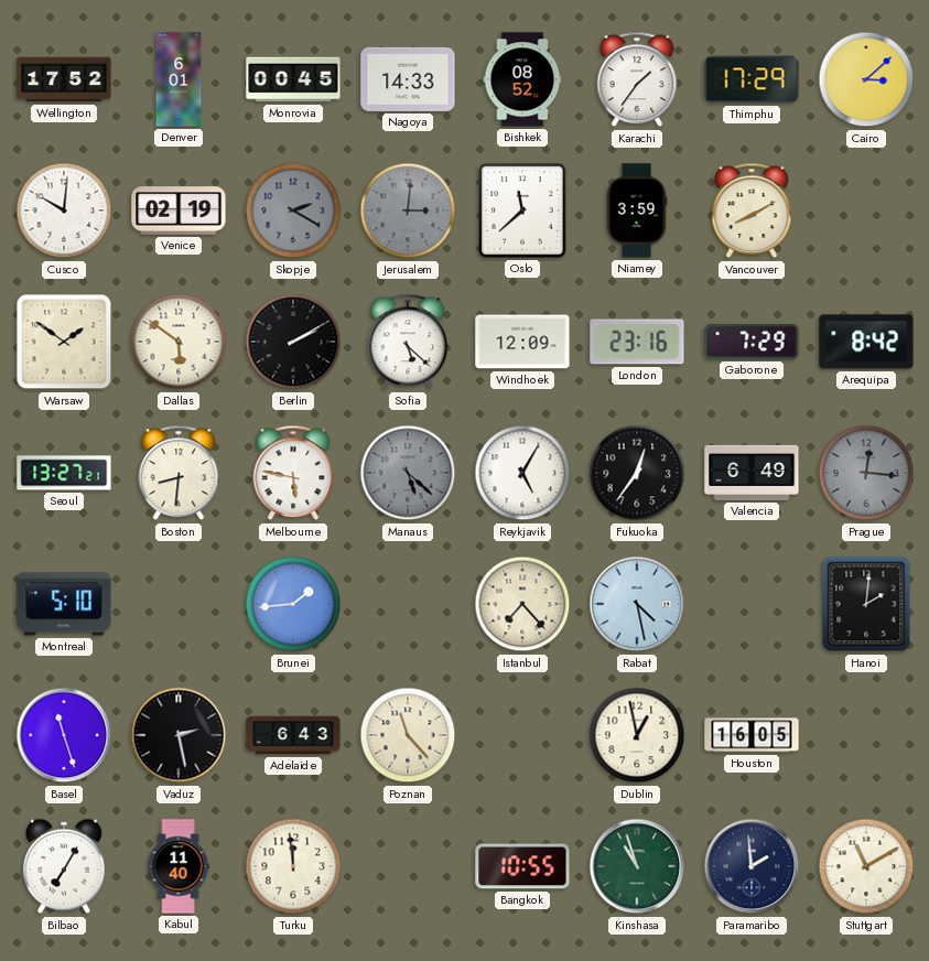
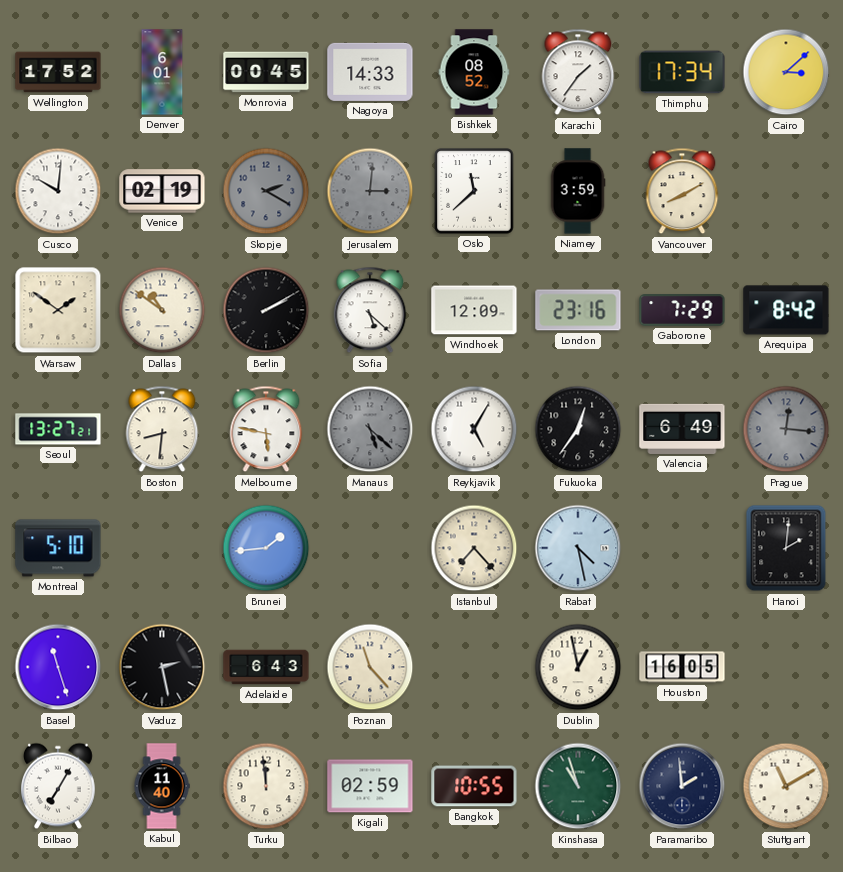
Thimphu: 17:29 -> 17:34 (682, 72)
Dallas: 5:51 -> 10:51 (162, 310)
Kigali: none -> 02:59 (370, 786)
